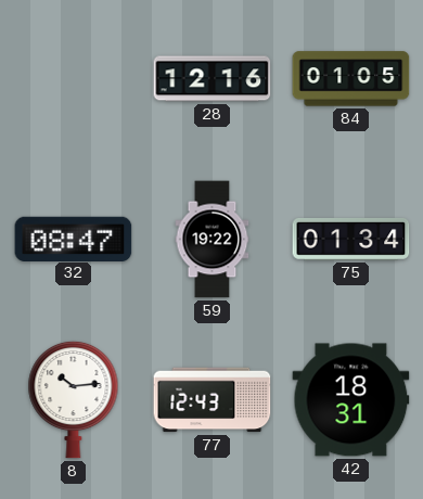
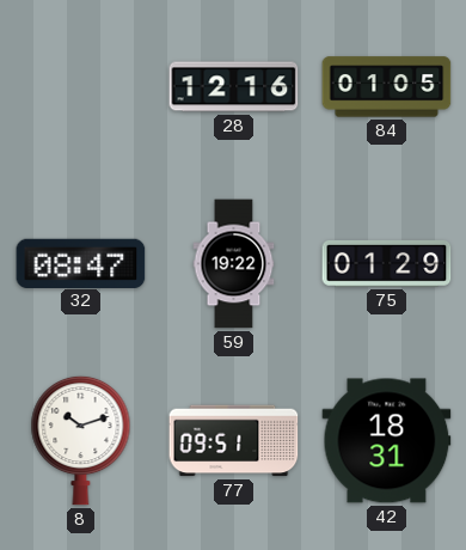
75: 01:34 -> 01:29 (387, 263)
8: 10:14 -> 10:12 (81, 440)
77: 12:43 -> 09:51 (234, 441)
